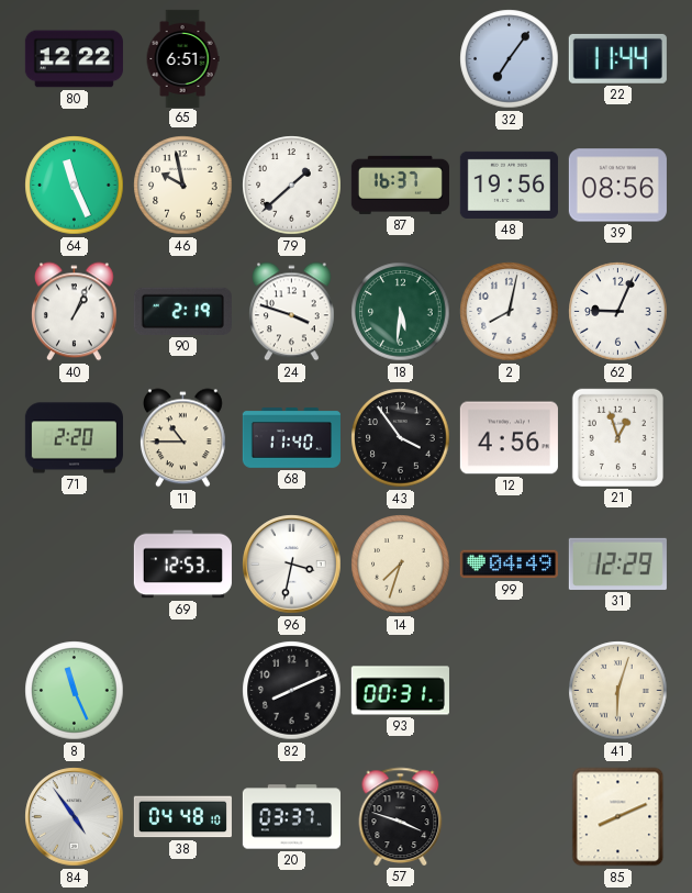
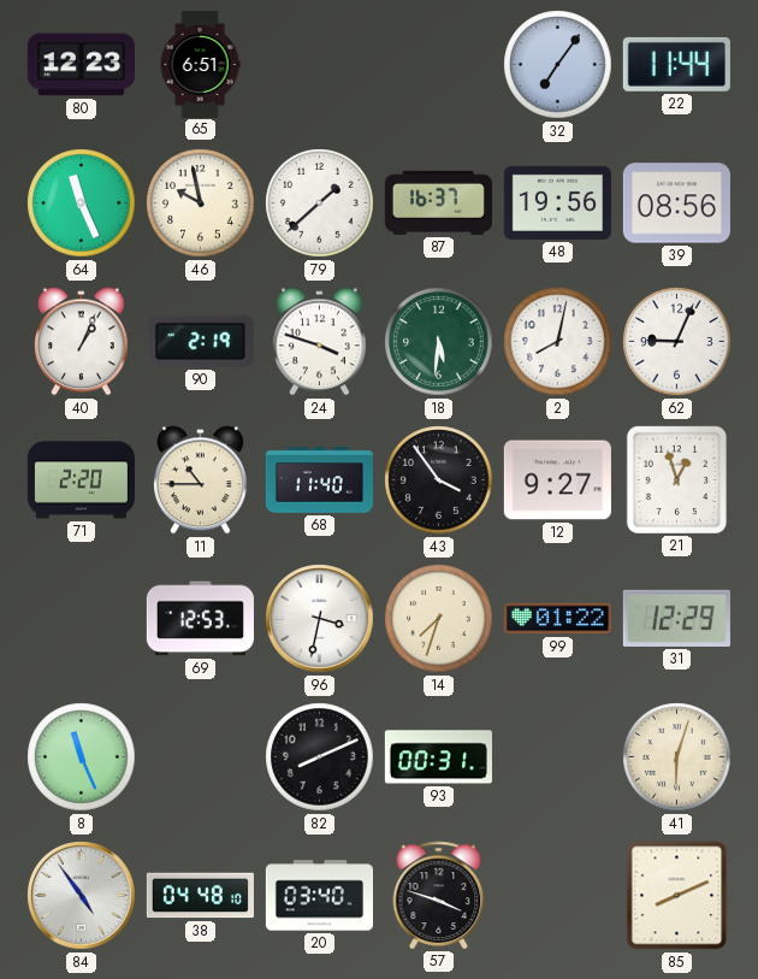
80: 12:22 -> 12:23 (81, 65)
12: 4:56 -> 9:27 (557, 480)
99: 04:49 -> 01:22 (557, 619)
20: 03:37 -> 03:40 (319, 896)
